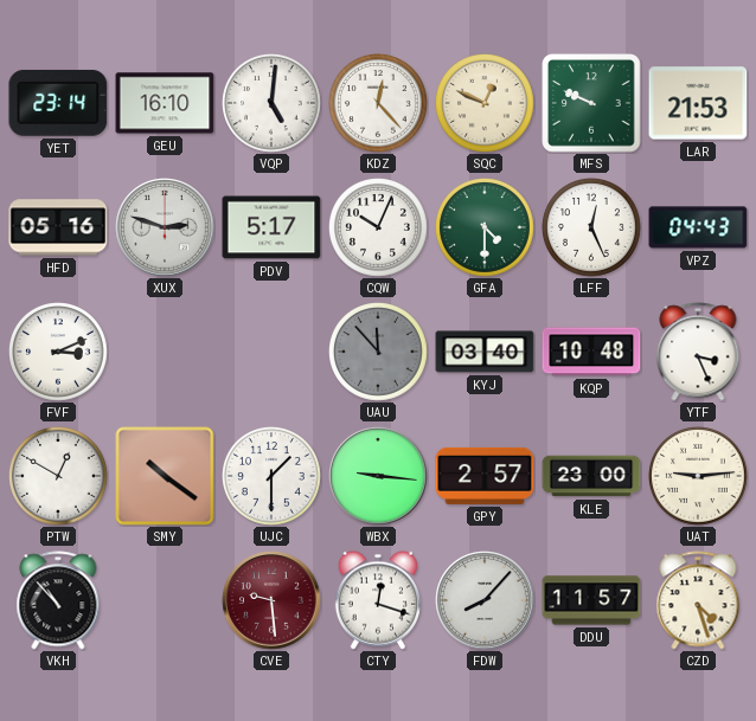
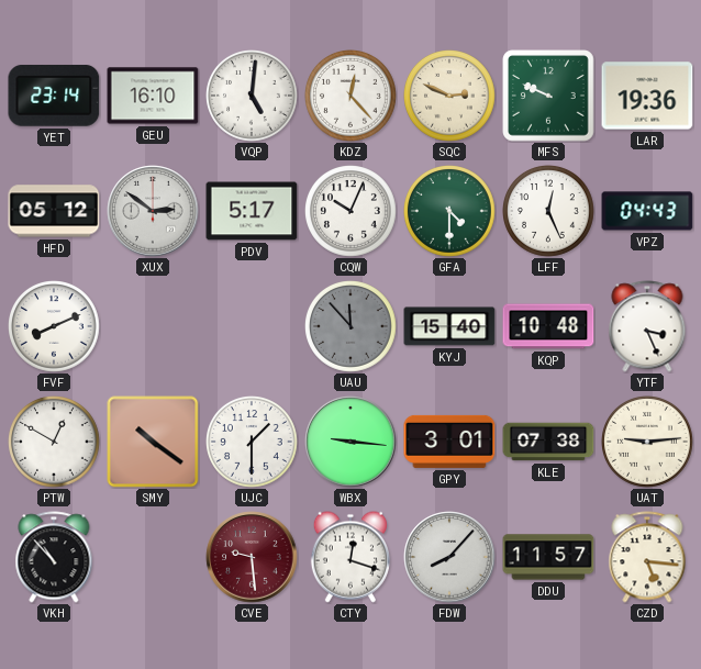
SQC: 12:49 -> 2:49 (450, 97)
LAR: 21:53 -> 19:36 (647, 96)
HFD: 05:16 -> 05:12 (54, 211)
XUX: 2:48 -> 2:51 (153, 211)
FVF: 3:11 -> 8:11 (55, 327)
KYJ: 03:40 -> 15:40 (449, 326)
GPY: 2:57 -> 3:01 (449, 442)
KLE: 23:00 -> 07:38 (548, 442)
CZD: 4:27 -> 5:16 (647, 557)
